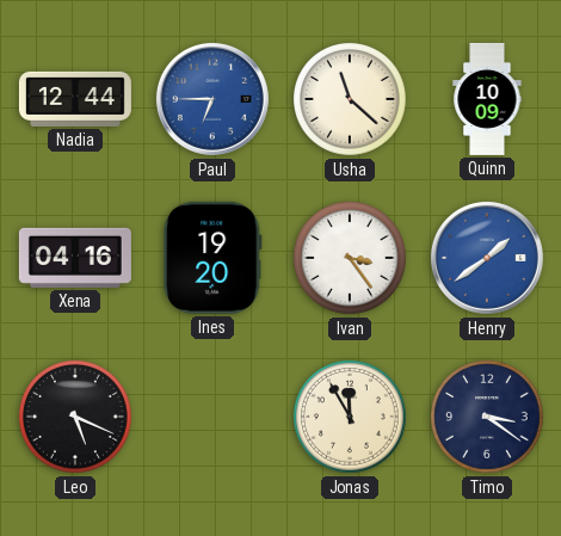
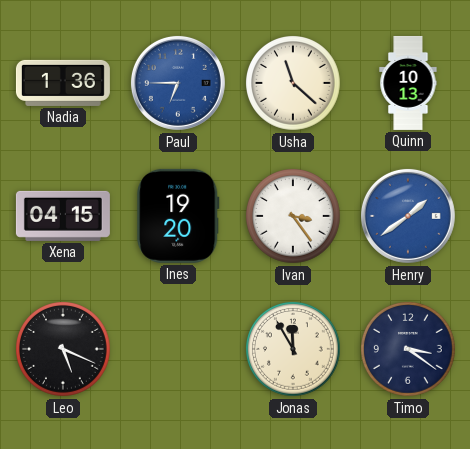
Nadia: 12:44 -> 1:36 (63, 83)
Quinn: 10:09 -> 10:13 (408, 83)
Xena: 04:16 -> 04:15 (63, 216)
